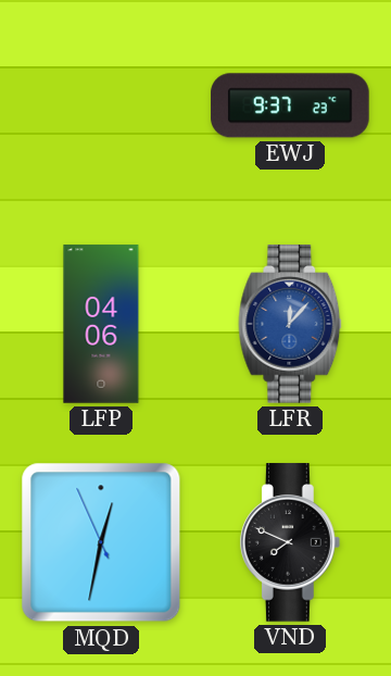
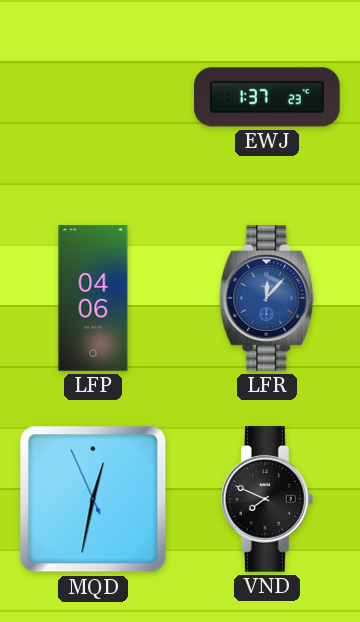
EWJ: 9:37 -> 1:37 (267, 97)
